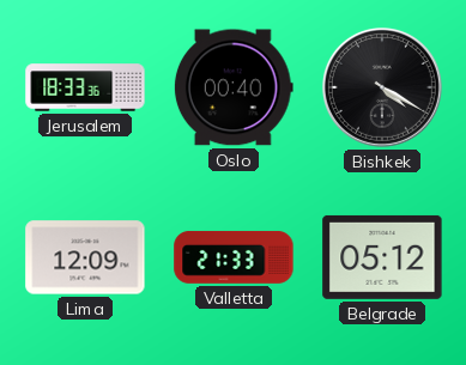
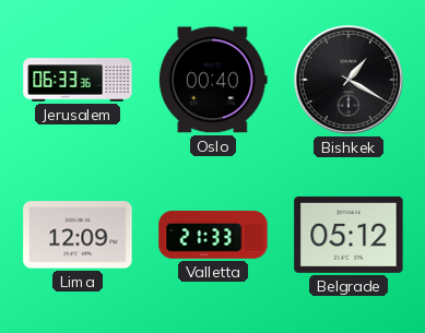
Jerusalem: 18:33 -> 06:33 (78, 80)
Bishkek: 4:20 -> 1:20 (349, 80)
